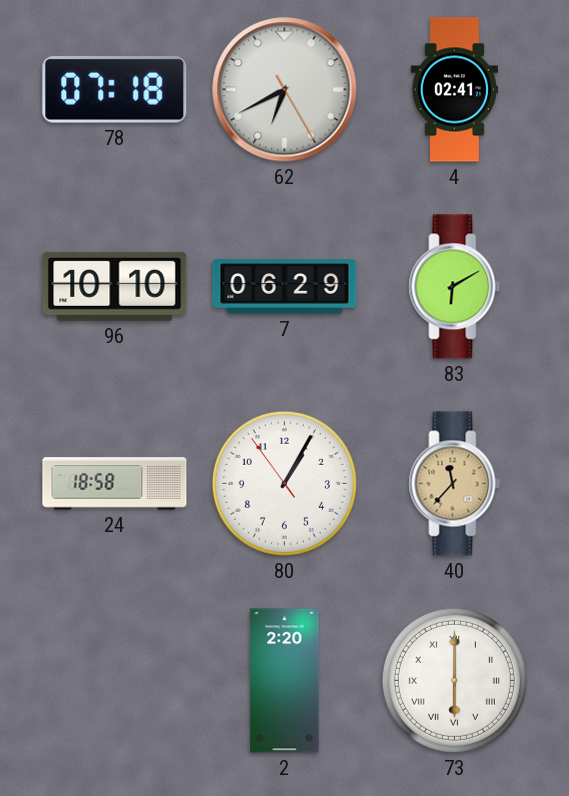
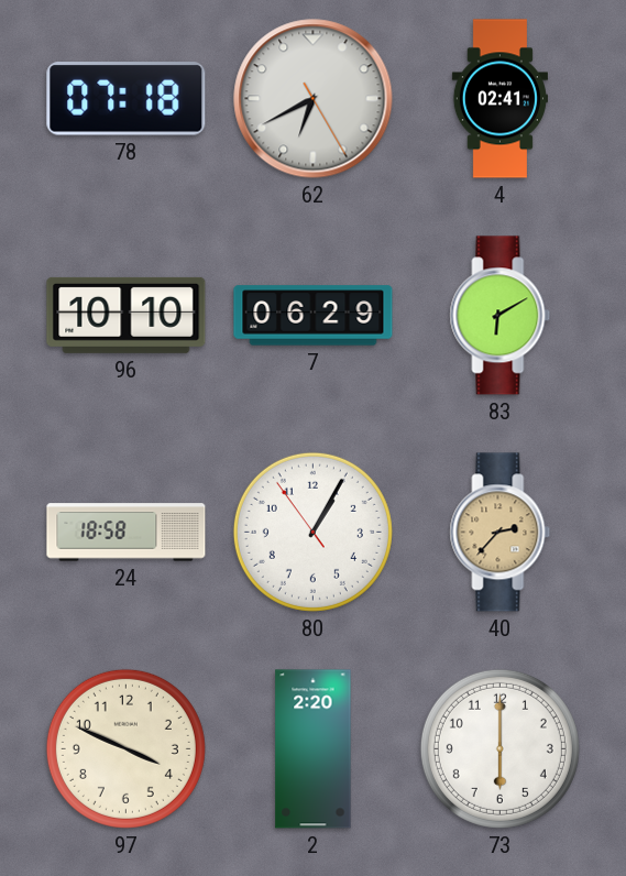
40: 11:37 -> 2:37 (501, 533)
97: none -> 3:49 (125, 748)
73 numerals: Roman -> Arabic (499, 748)
